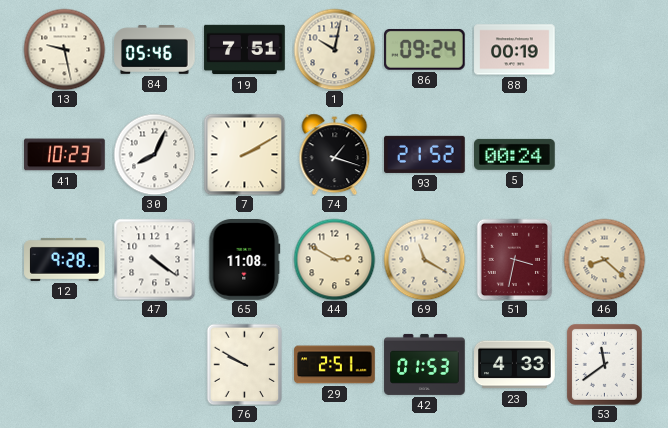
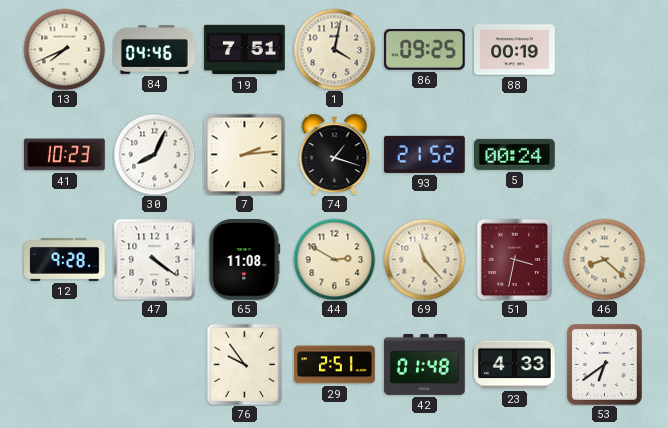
13: 9:28 -> 7:41 (64, 49)
84: 05:46 -> 04:46 (155, 50)
1: 10:02 -> 4:02 (334, 49)
86: 09:24 -> 09:25 (425, 49)
7: 2:10 -> 2:14 (244, 154)
69: 11:20 -> 11:23 (424, 259)
76: 9:50 -> 9:54 (245, 364)
42: 01:53 -> 01:48 (425, 364)
53: 11:39 -> 6:39 (604, 364)
